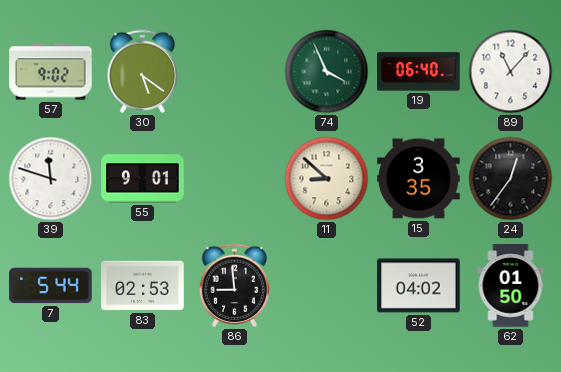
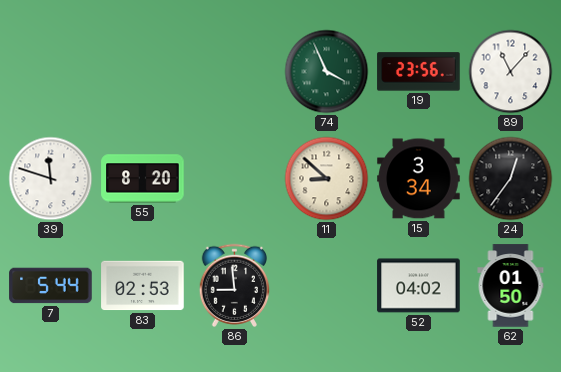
57: 9:02 -> none (51, 72)
30: 5:21 -> none (142, 71)
19: 06:40 -> 23:56 (419, 72)
55: 9:01 -> 8:20 (143, 179)
15: 3:35 -> 3:34 (419, 179)
